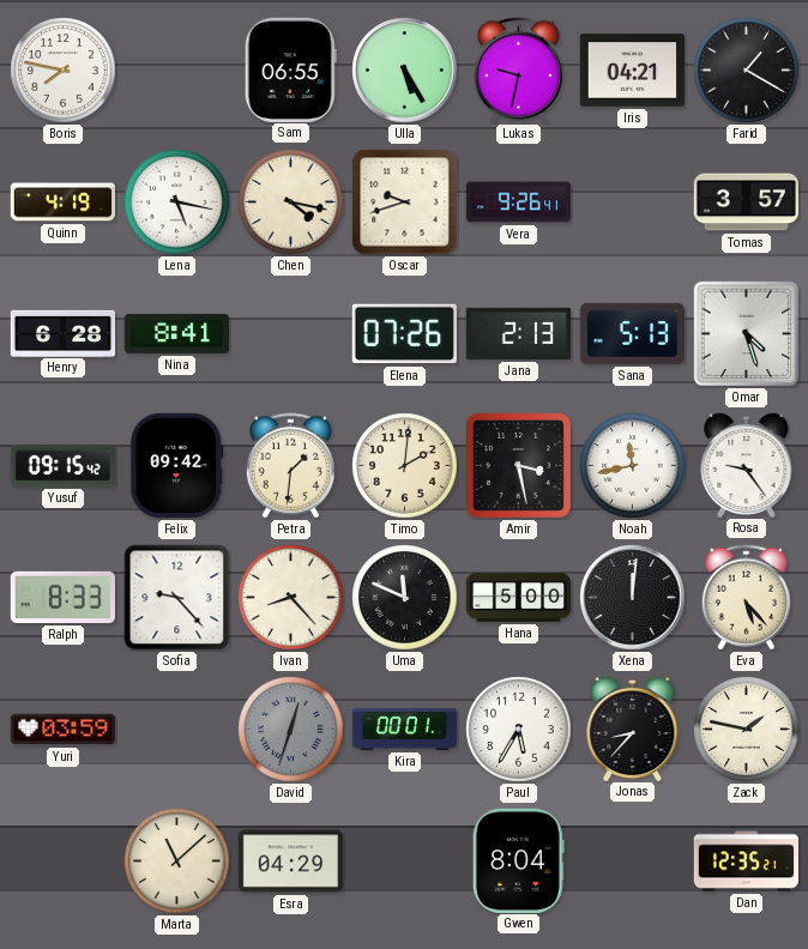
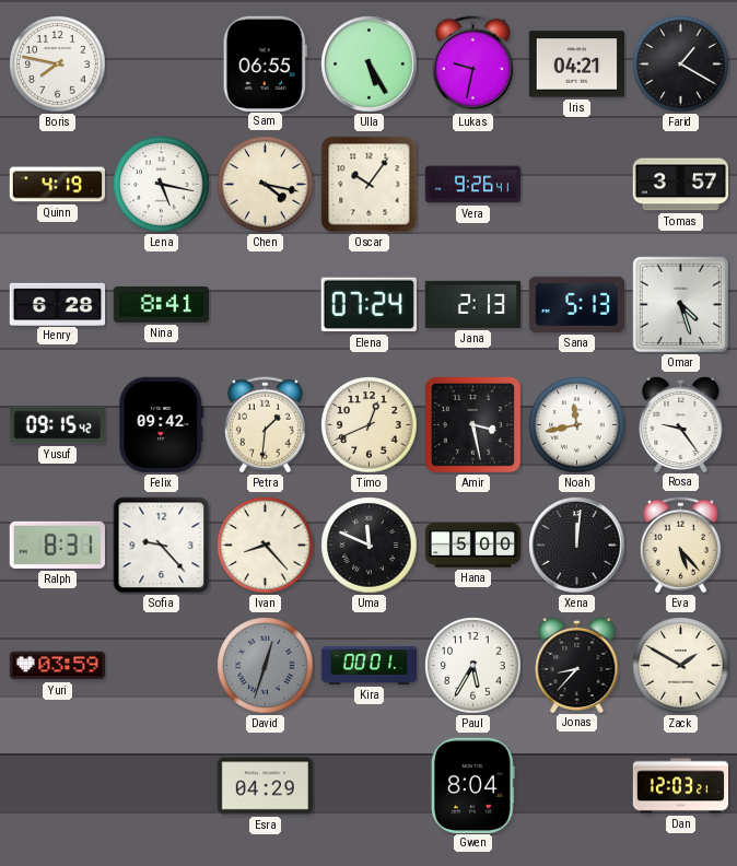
Oscar: 9:42 -> 10:06 (370, 185)
Elena: 07:26 -> 07:24 (368, 305)
Timo: 2:01 -> 12:41 (370, 425)
Ralph: 8:33 -> 8:31 (57, 545)
Zack: 1:47 -> 1:50 (681, 666)
Marta: 11:08 -> none (177, 862)
Dan: 12:35 -> 12:03 (680, 786)
